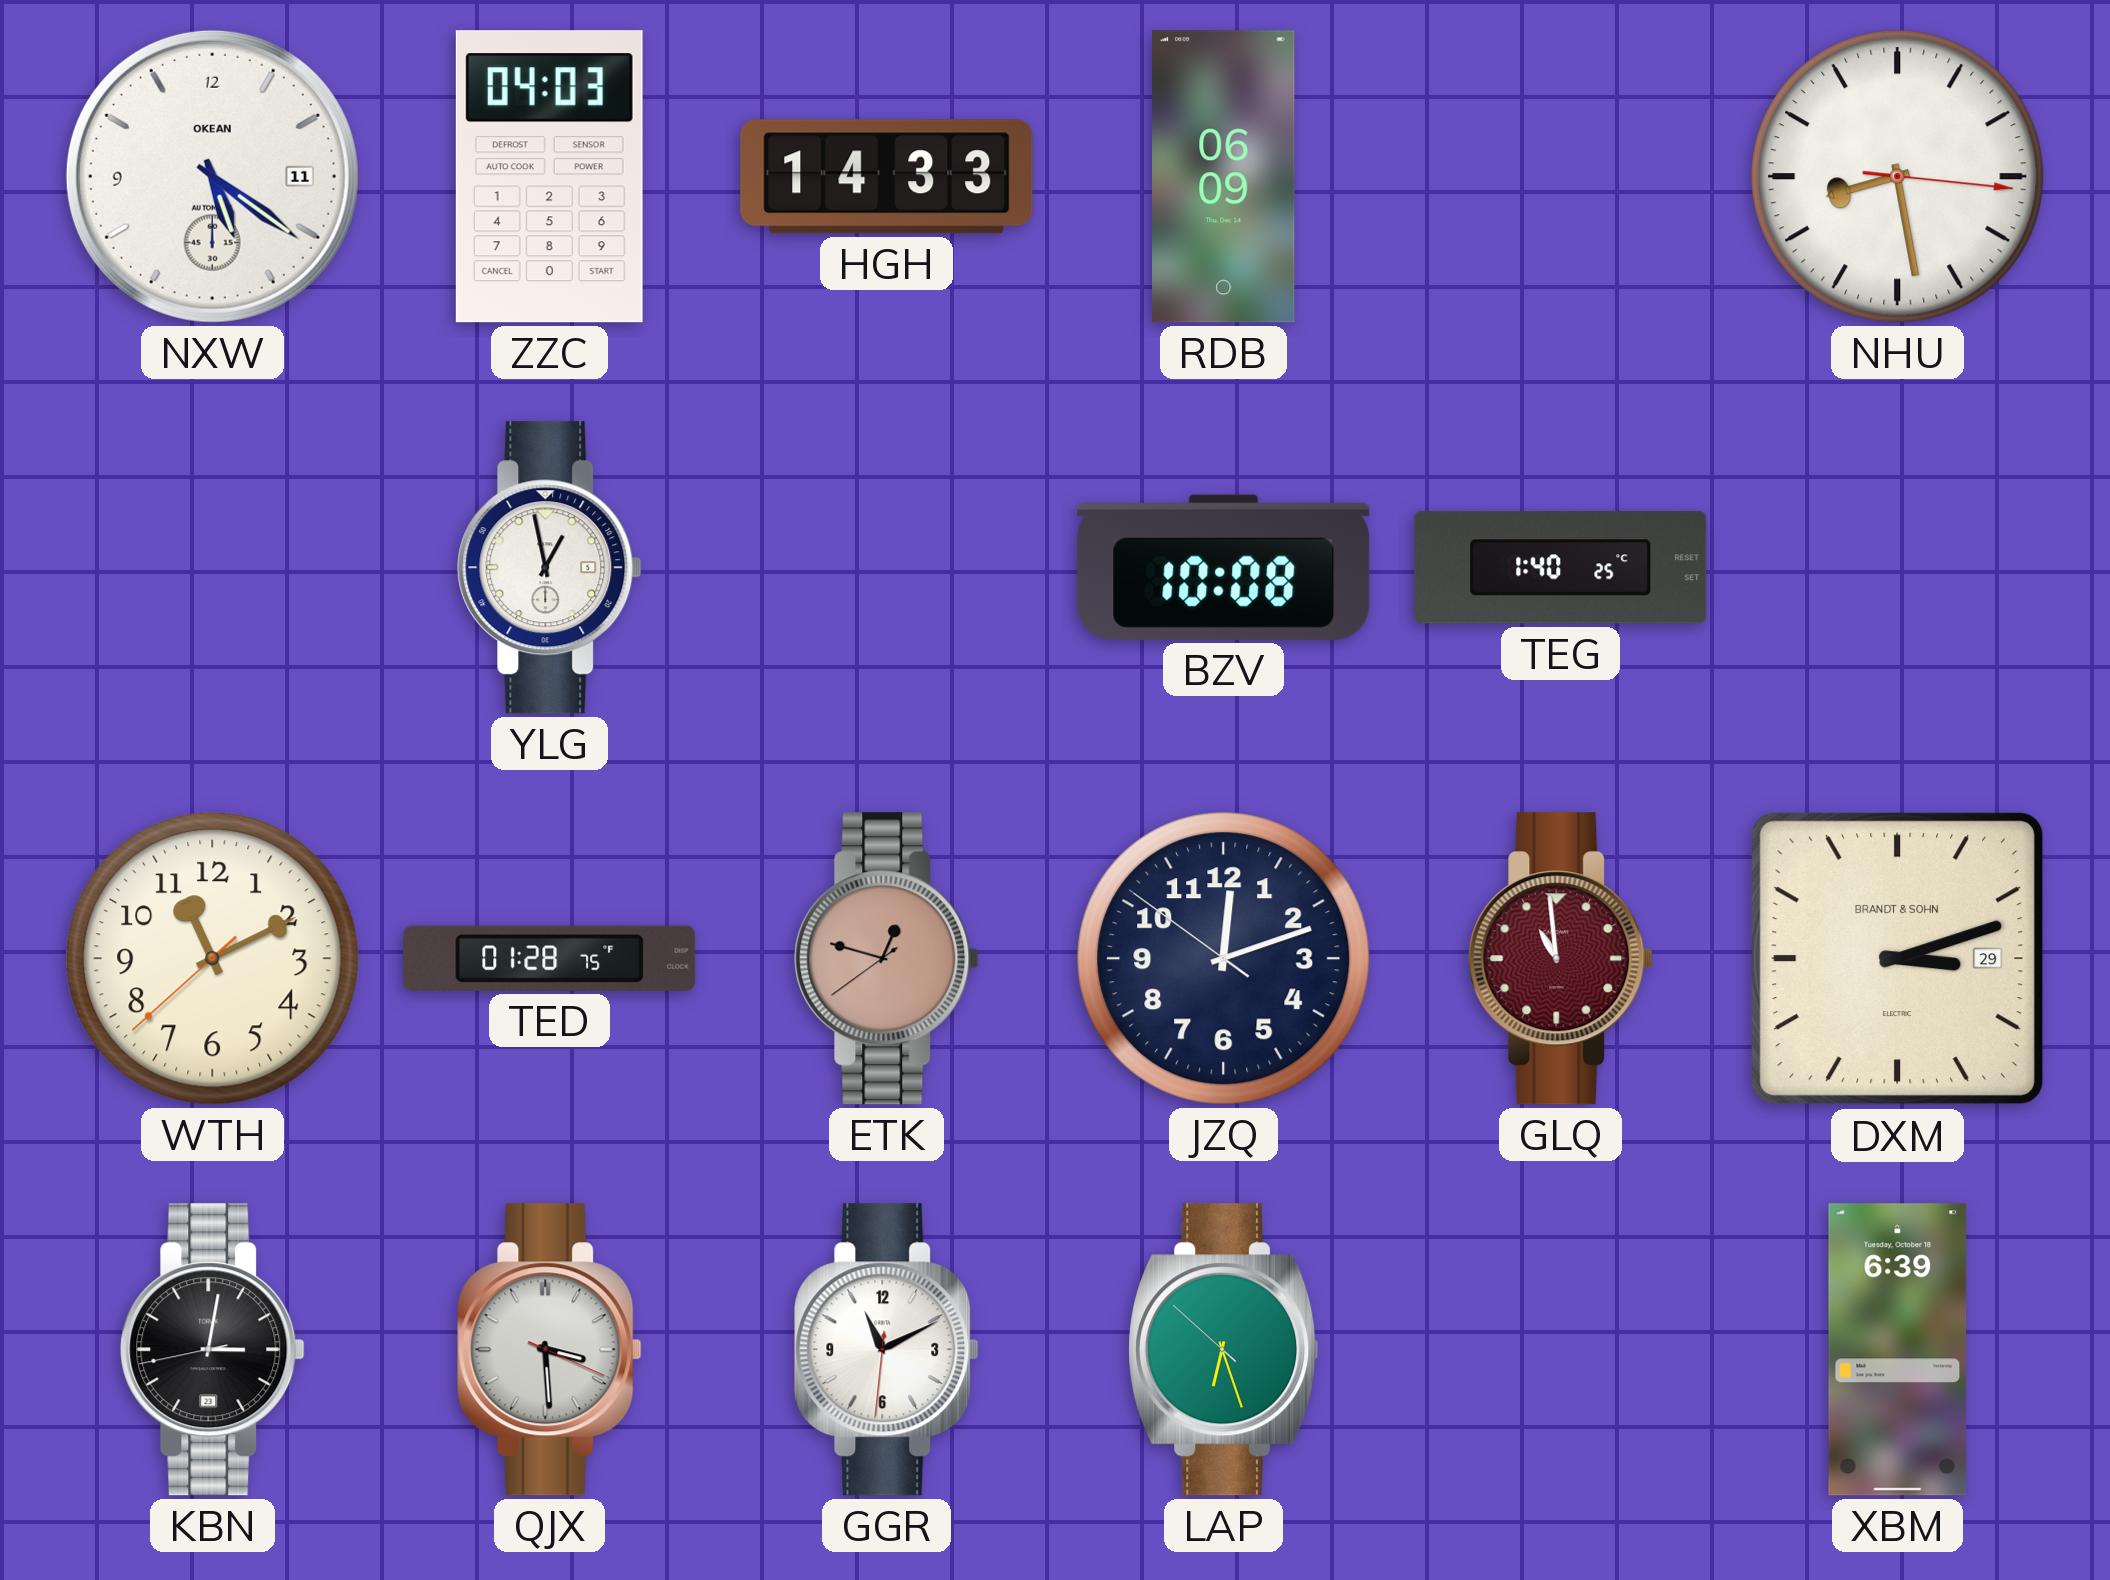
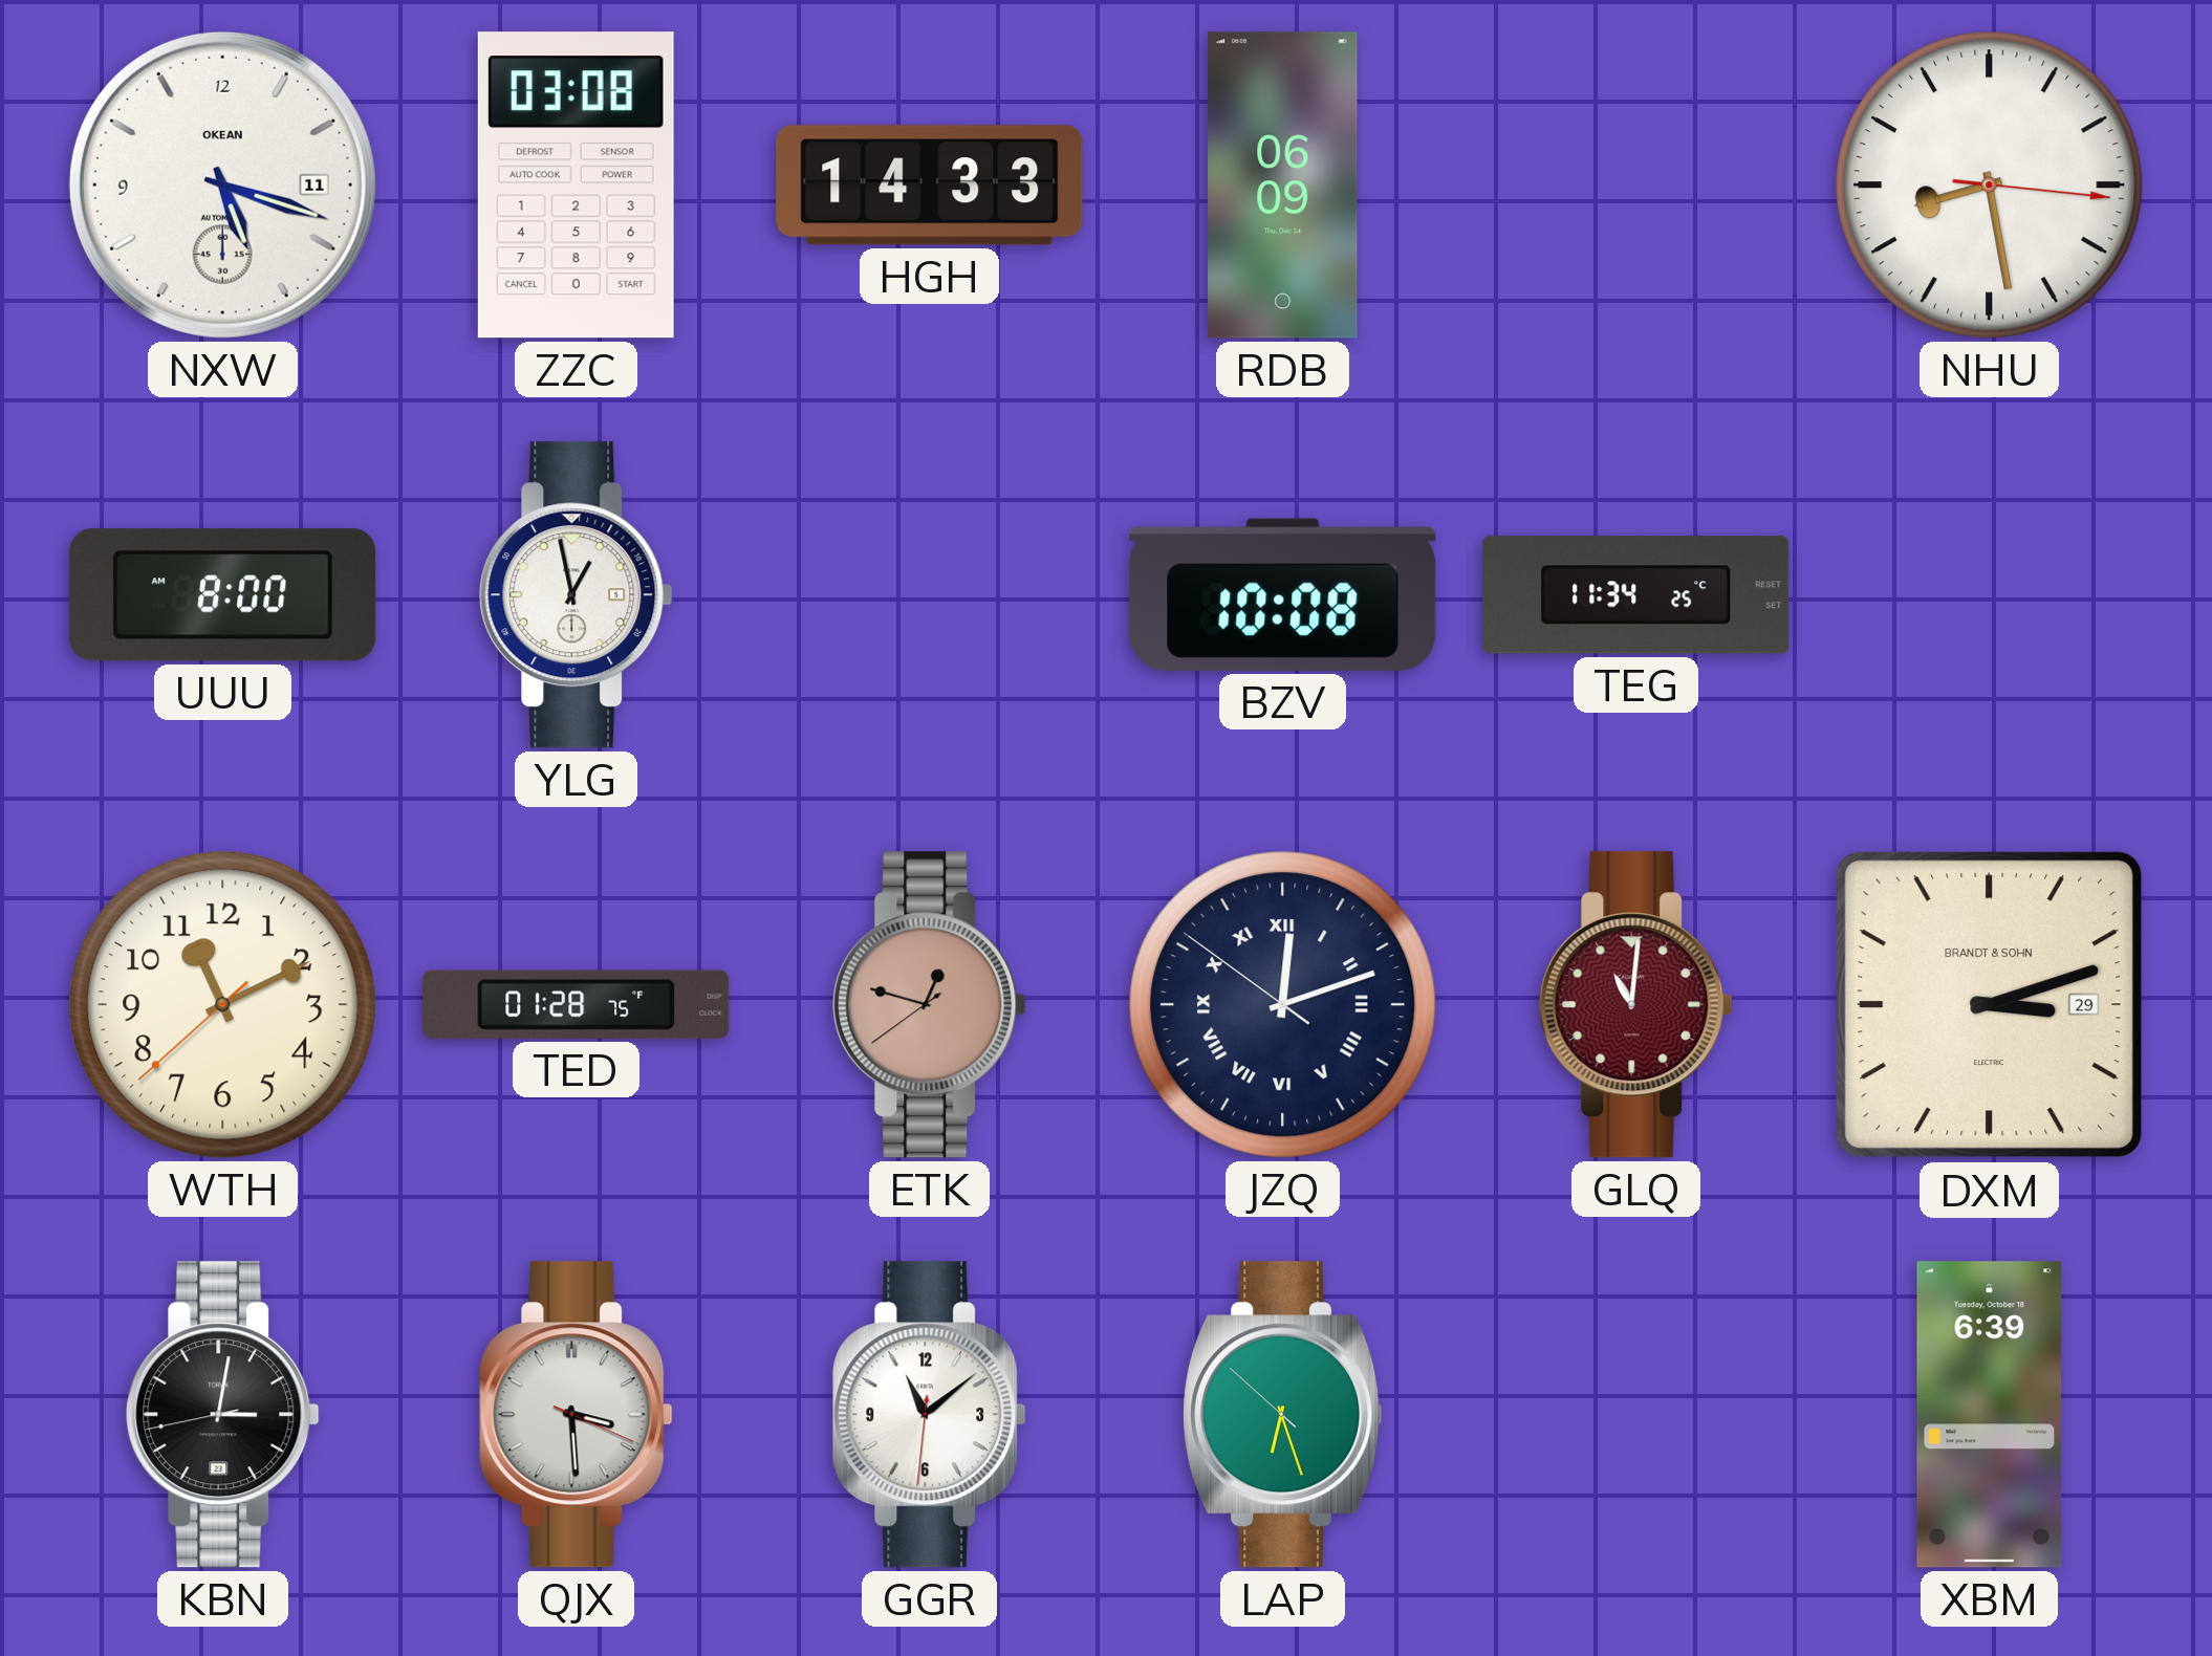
NXW: 5:21 -> 5:18 (222, 184)
ZZC: 04:03 -> 03:08 (576, 186)
UUU: none -> 8:00 (223, 595)
TEG: 1:40 -> 11:34 (1636, 595)
JZQ numerals: Arabic -> Roman (1283, 1005)
GLQ: 10:59 -> 11:01 (1636, 1005)
GGR: 11:10 -> 11:08 (930, 1415)
